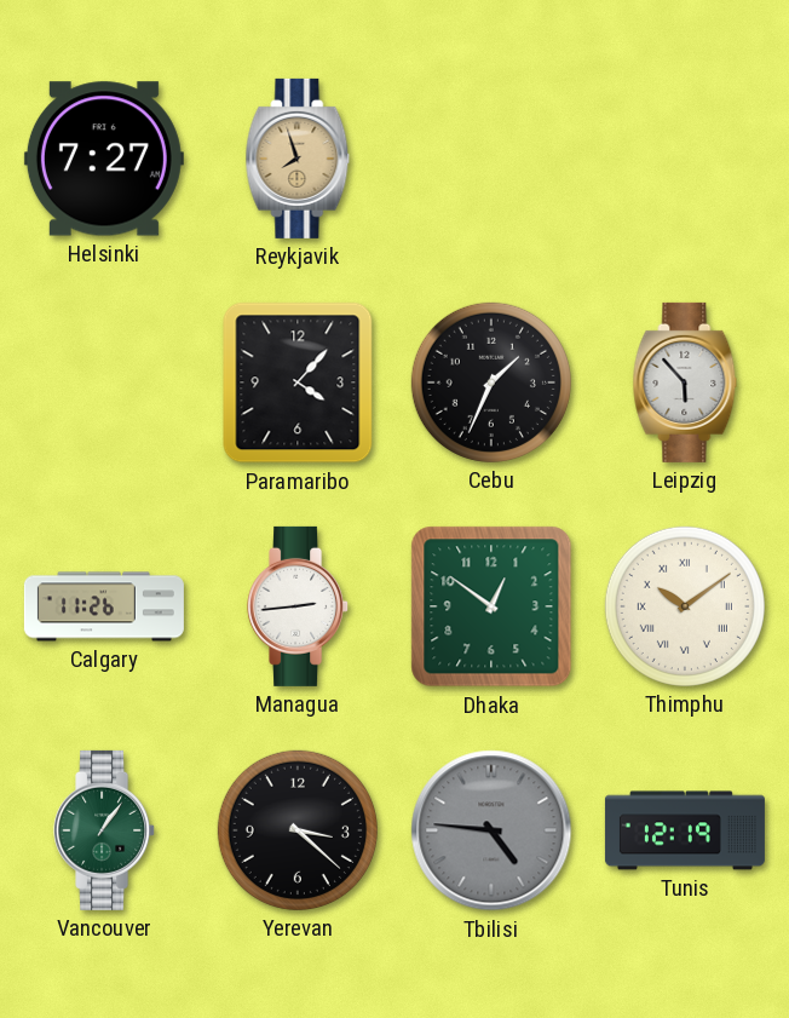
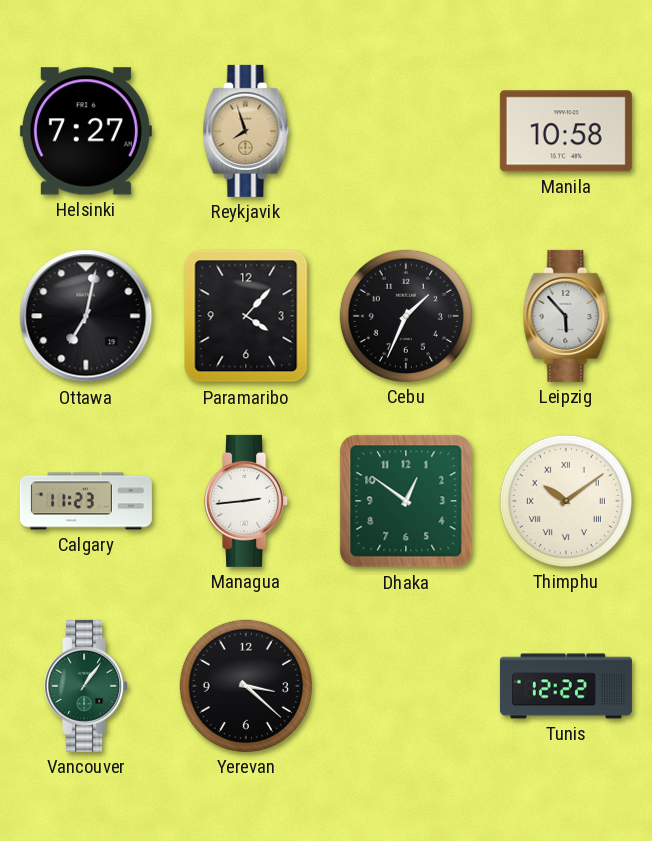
Manila: none -> 10:58 (566, 131)
Ottawa: none -> 7:02 (86, 316)
Calgary: 11:26 -> 11:23 (86, 501)
Tbilisi: 4:46 -> none (491, 830)
Tunis: 12:19 -> 12:22 (566, 686)
